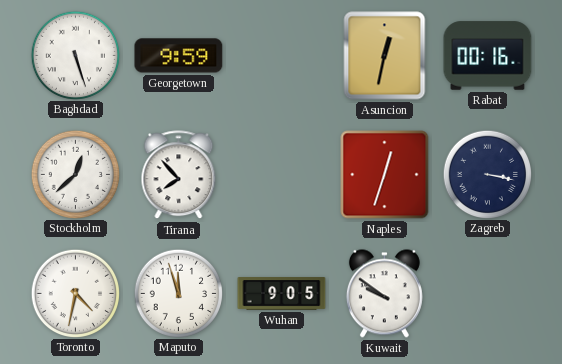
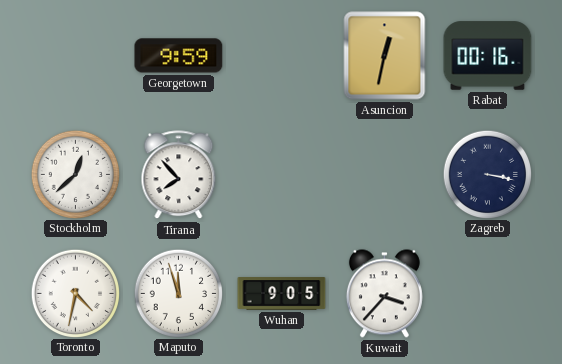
Baghdad: 5:27 -> none (75, 55)
Naples: 12:33 -> none (385, 175)
Kuwait: 9:51 -> 3:37 (384, 294)
